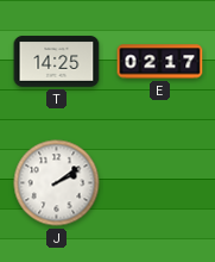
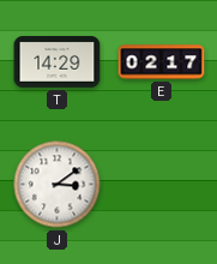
T: 14:25 -> 14:29 (58, 62)
J: 2:09 -> 3:09 (58, 185)
